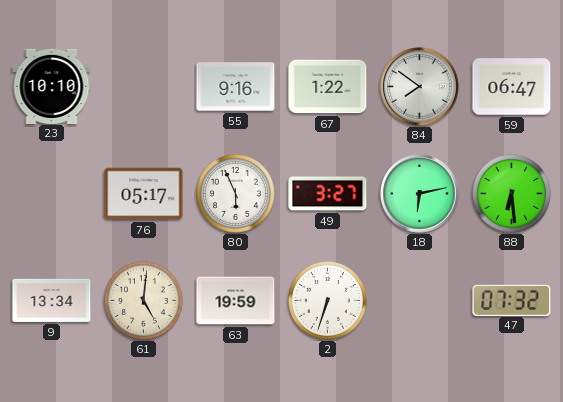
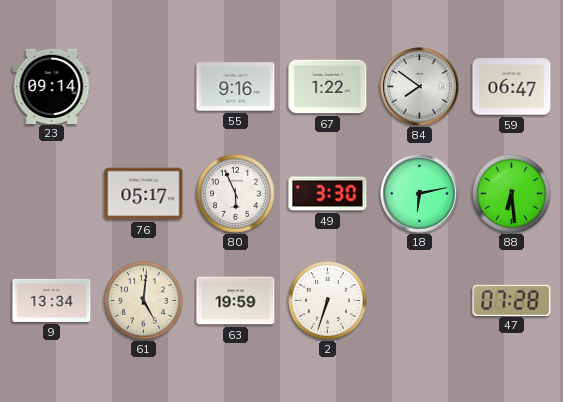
23: 10:10 -> 09:14 (52, 86)
49: 3:27 -> 3:30 (328, 194)
47: 07:32 -> 07:28 (512, 300)
